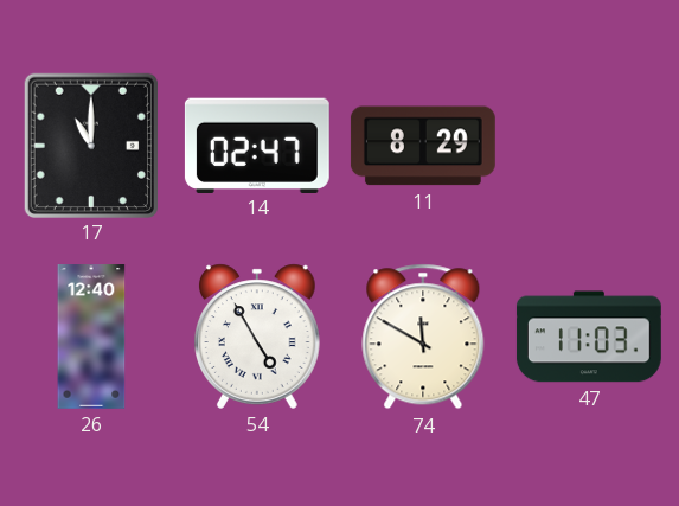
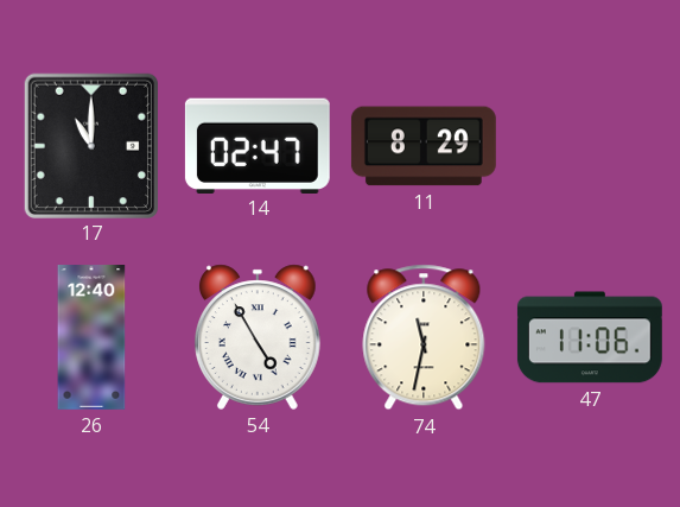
74: 11:50 -> 11:32 (424, 337)
47: 11:03 -> 11:06 (590, 337)
